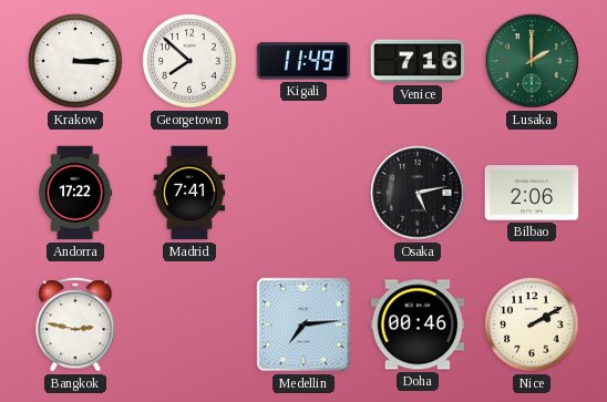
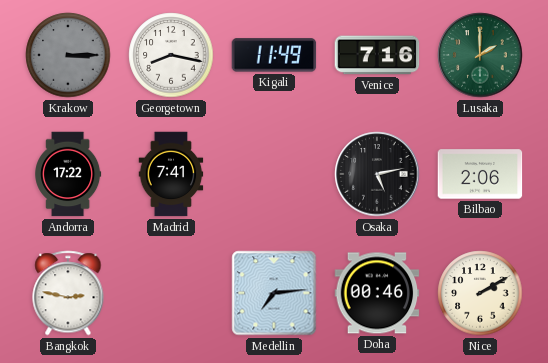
Krakow dial: white -> grey (68, 55)
Georgetown: 7:52 -> 8:17 (171, 55)
